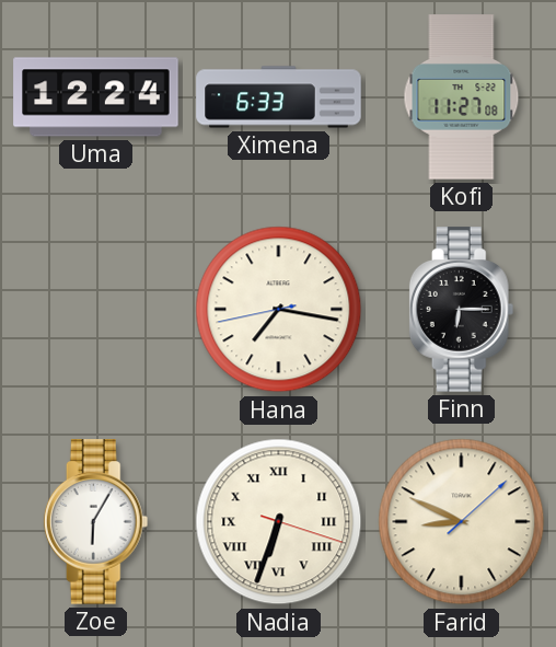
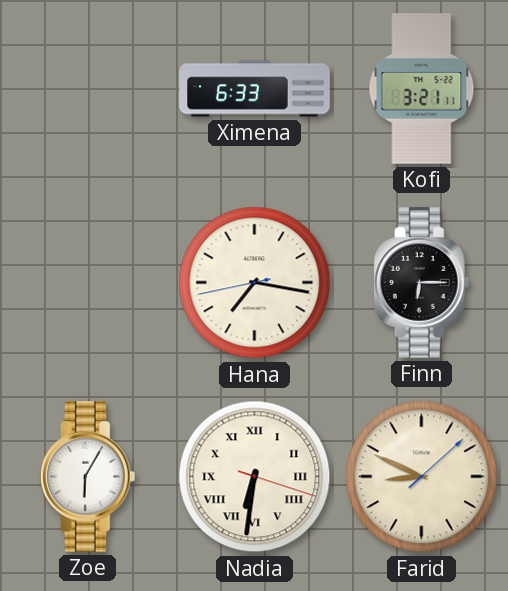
Uma: 12:24 -> none (96, 97)
Kofi: 11:27 -> 3:21 (422, 89)
Nadia: 6:33 -> 6:31 (255, 477)
